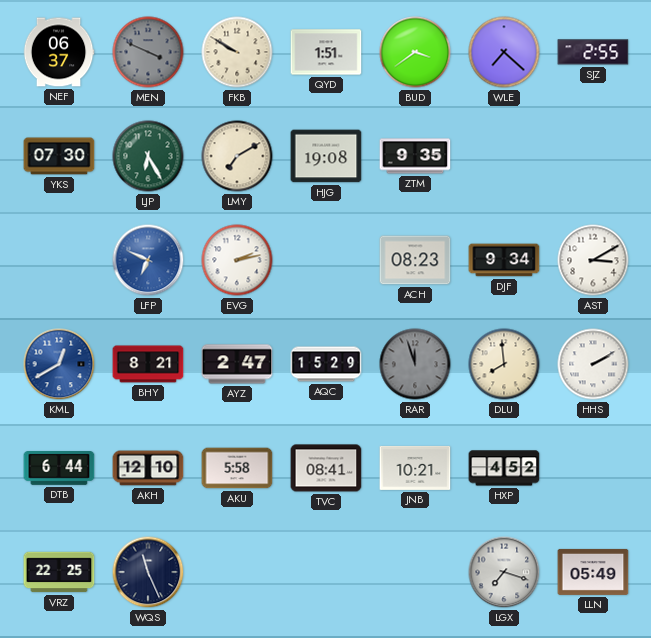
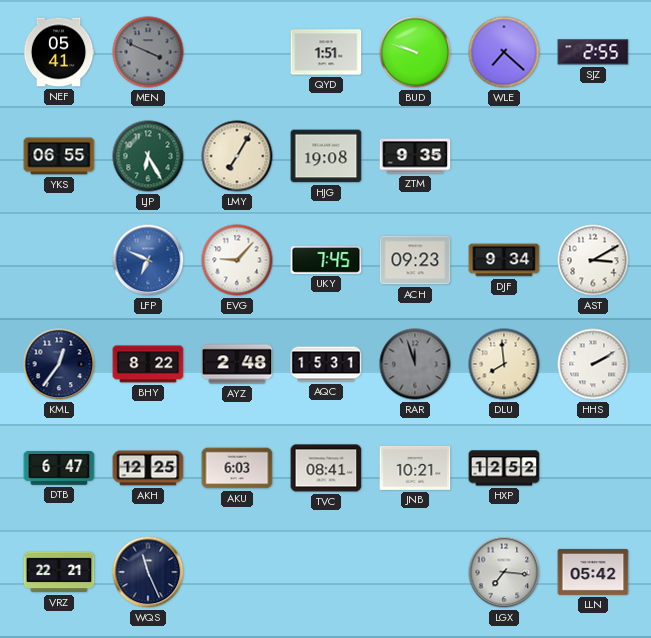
NEF: 06:37 -> 05:41 (59, 52)
FKB: 9:50 -> none (237, 52)
BUD: 3:39 -> 9:48 (415, 52)
YKS: 07:30 -> 06:55 (59, 156)
LMY: 7:10 -> 7:05 (237, 156)
EVG: 2:13 -> 9:07 (237, 260)
UKY: none -> 7:45 (326, 260)
ACH: 08:23 -> 09:23 (415, 260)
KML: 12:40 -> 12:36 (59, 364)
KML dial: blue -> navy (59, 364)
BHY: 8:21 -> 8:22 (148, 364)
AYZ: 2:47 -> 2:48 (237, 364)
AQC: 15:29 -> 15:31 (326, 364)
DTB: 6:44 -> 6:47 (59, 469)
AKH: 12:10 -> 12:25 (148, 468)
AKU: 5:58 -> 6:03 (237, 468)
HXP: 4:52 -> 12:52 (504, 468)
VRZ: 22:25 -> 22:21 (59, 572)
LGX: 7:18 -> 7:16 (504, 572)
LLN: 05:49 -> 05:42 (593, 572)
